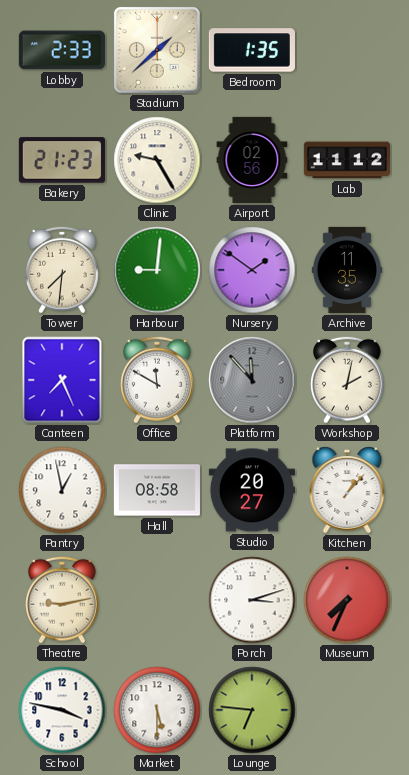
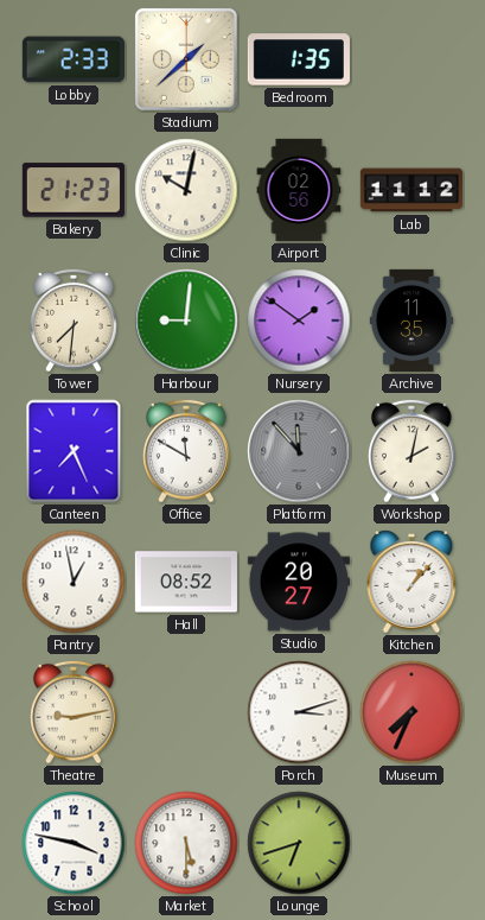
Clinic: 9:25 -> 10:02 (186, 190)
Hall: 08:58 -> 08:52 (186, 582)
Lounge: 6:46 -> 6:42 (299, 843)
